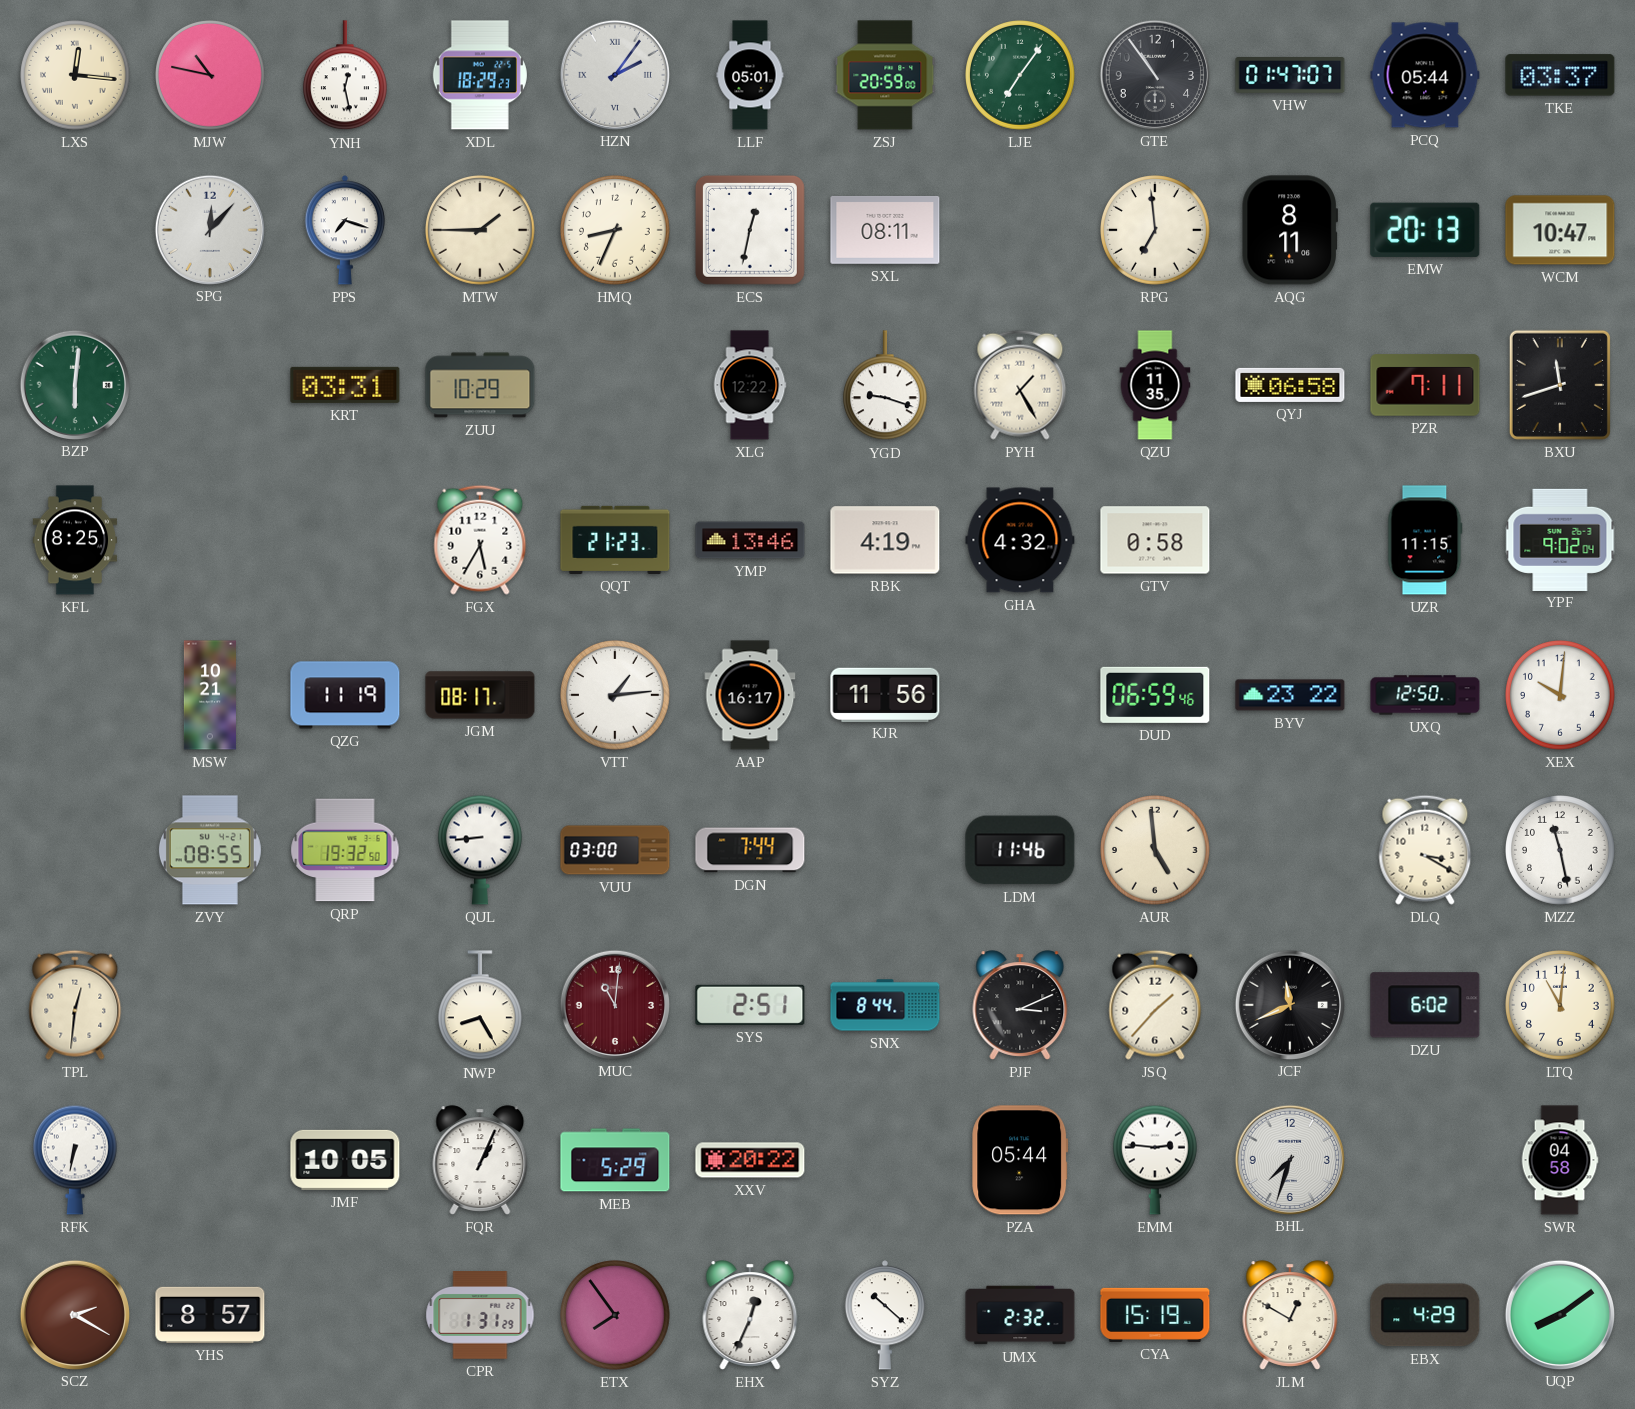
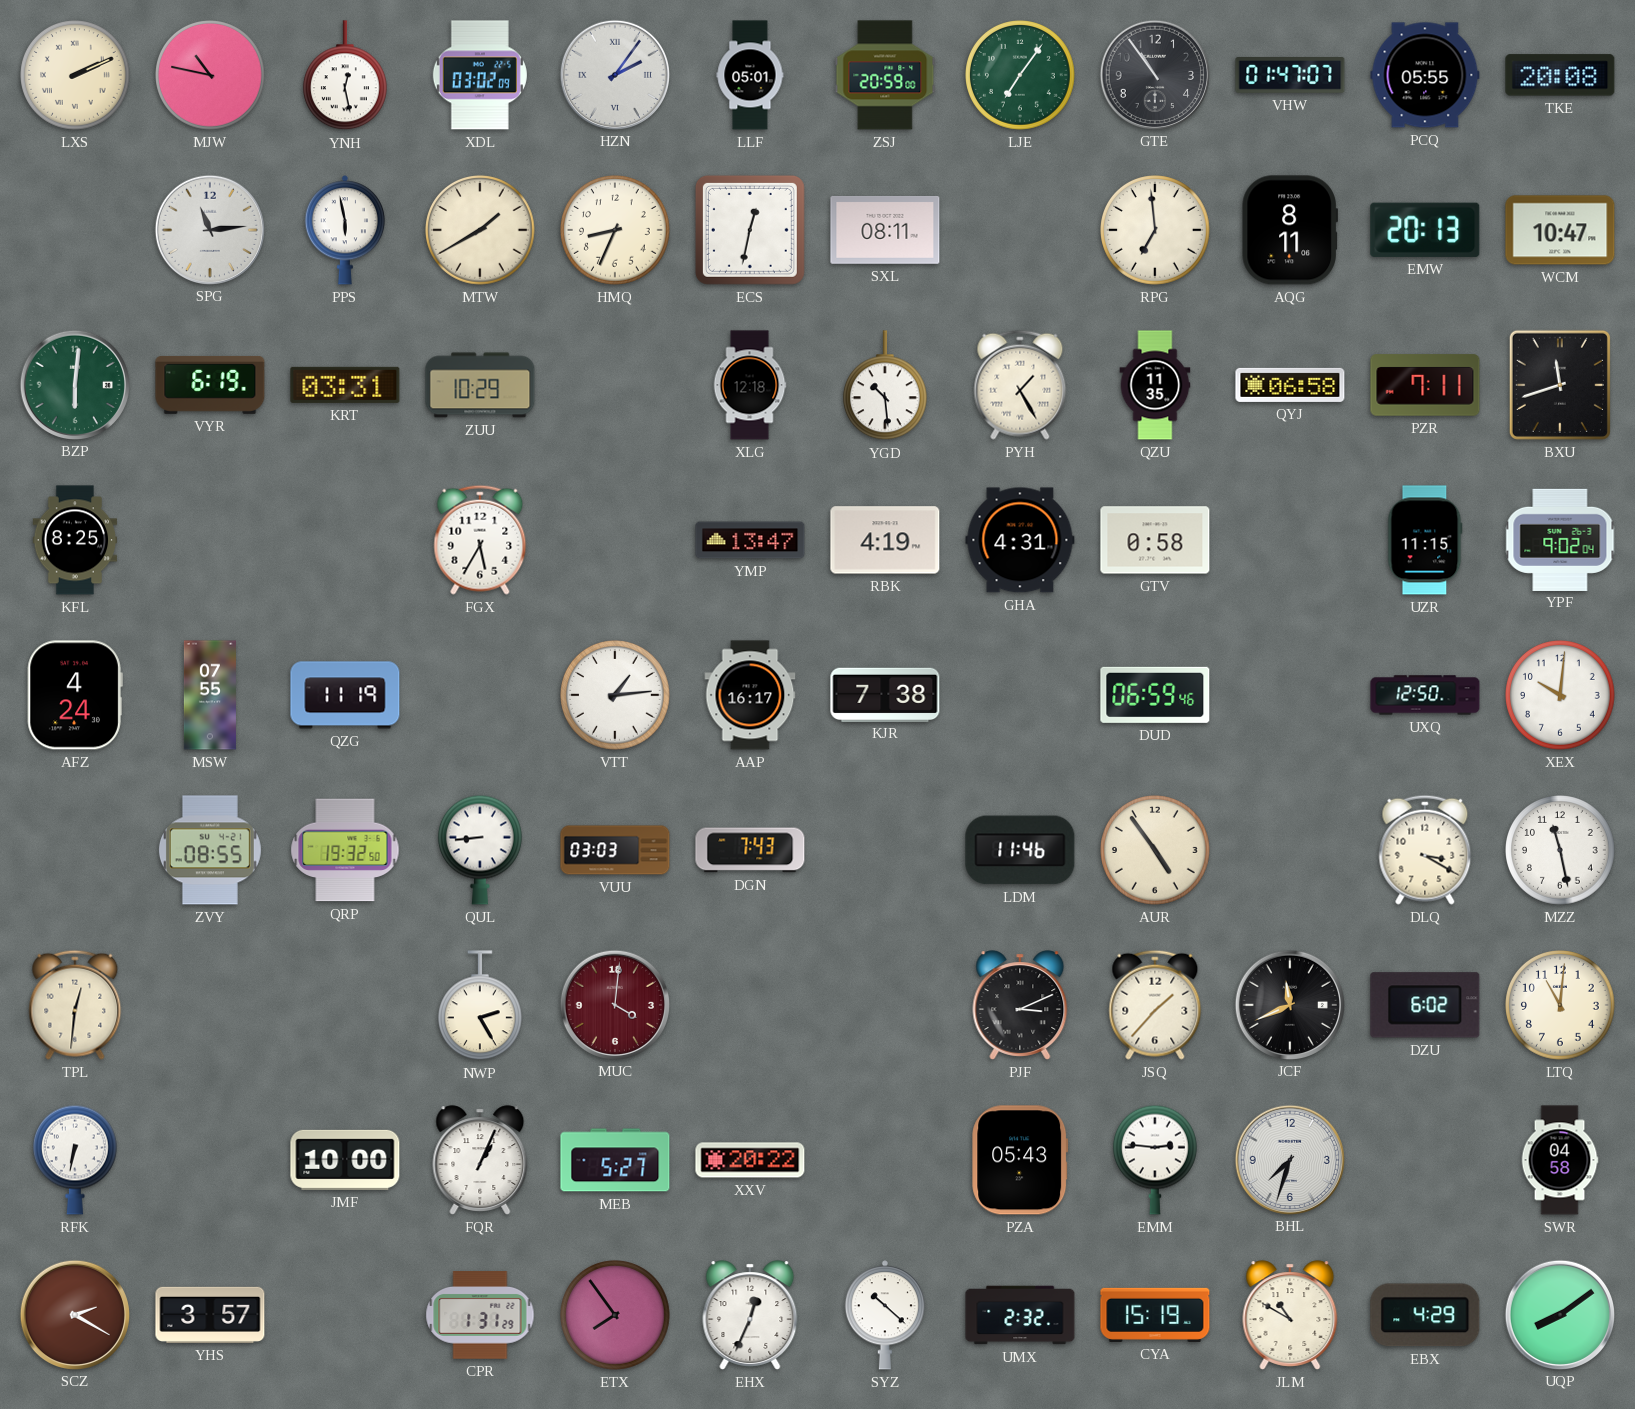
LXS: 12:16 -> 2:11 (76, 76)
XDL: 18:29 -> 03:02 (480, 75)
PCQ: 05:44 -> 05:55 (1425, 75)
TKE: 03:37 -> 20:08 (1560, 75)
SPG: 12:07 -> 11:14 (209, 229)
PPS: 7:18 -> 5:58 (344, 230)
MTW: 1:45 -> 1:40 (481, 231)
VYR: none -> 6:19 (210, 385)
XLG: 12:22 -> 12:18 (750, 385)
YGD: 9:18 -> 10:29 (885, 386)
QQT: 21:23 -> none (615, 540)
YMP: 13:46 -> 13:47 (750, 540)
GHA: 4:32 -> 4:31 (1020, 540)
AFZ: none -> 4:24 (75, 695)
MSW: 10:21 -> 07:55 (210, 695)
JGM: 08:17 -> none (480, 695)
KJR: 11:56 -> 7:38 (885, 694)
BYV: 23:22 -> none (1290, 695)
VUU: 03:00 -> 03:03 (615, 850)
DGN: 7:44 -> 7:43 (750, 850)
AUR: 4:59 -> 4:54 (1156, 851)
NWP: 8:25 -> 2:25 (480, 1006)
MUC: 11:01 -> 4:01 (614, 1004)
SYS: 2:51 -> none (750, 1005)
SNX: 8:44 -> none (885, 1005)
JMF: 10:05 -> 10:00 (345, 1160)
MEB: 5:29 -> 5:27 (615, 1160)
PZA: 05:44 -> 05:43 (1020, 1160)
YHS: 8:57 -> 3:57 (210, 1315)
JLM: 12:50 -> 10:50 (1290, 1315)
